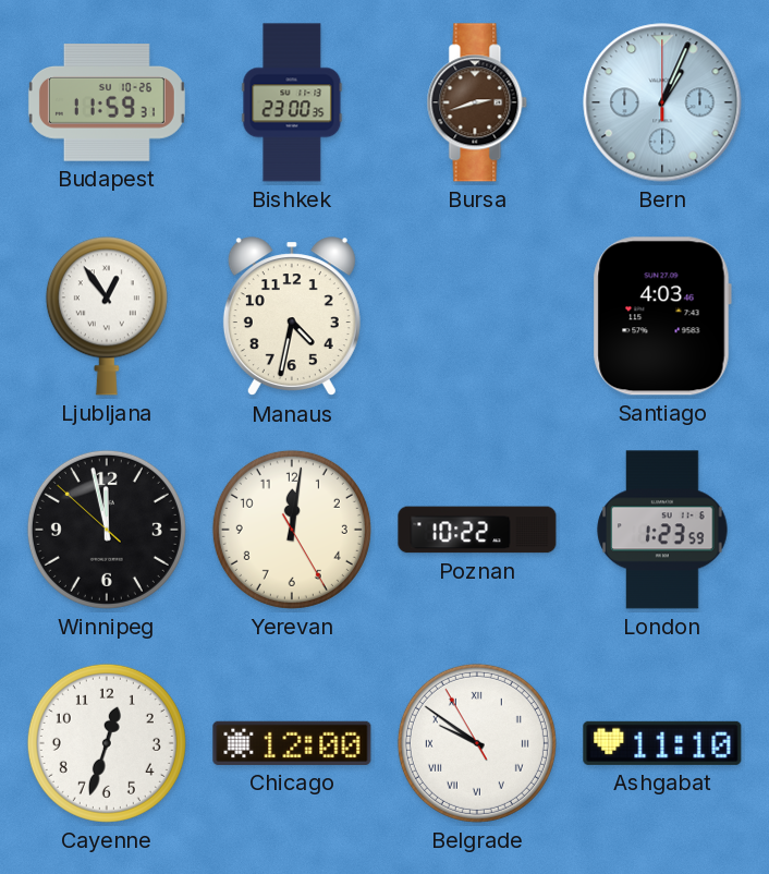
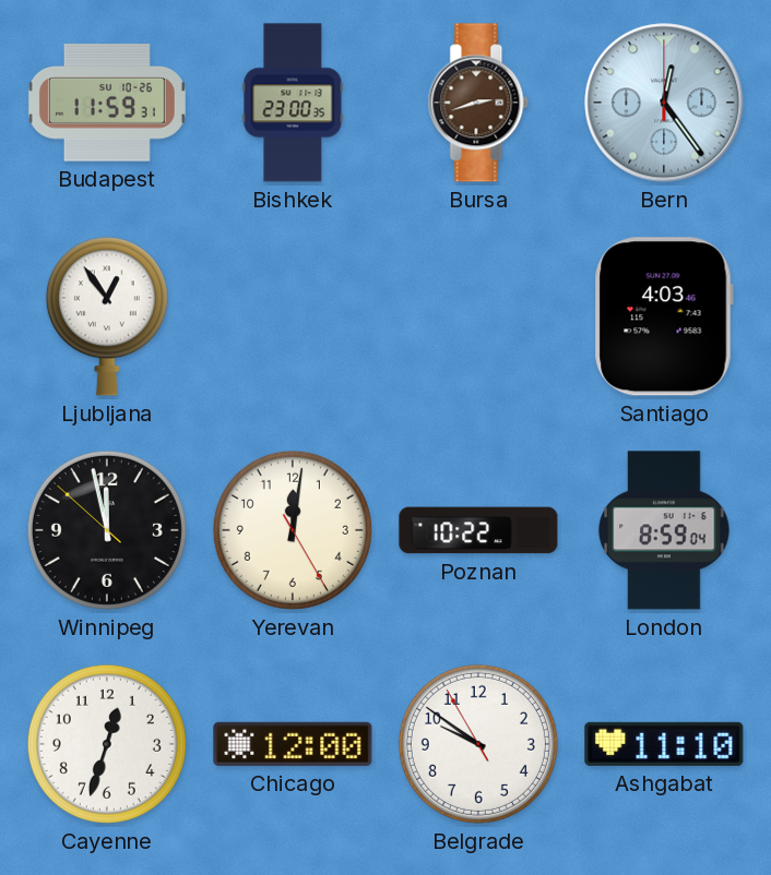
Bern: 1:04 -> 12:24 (664, 103)
Manaus: 4:32 -> none (292, 317)
London: 1:23 -> 8:59 (664, 530)
Belgrade numerals: Roman -> Arabic (478, 744)
